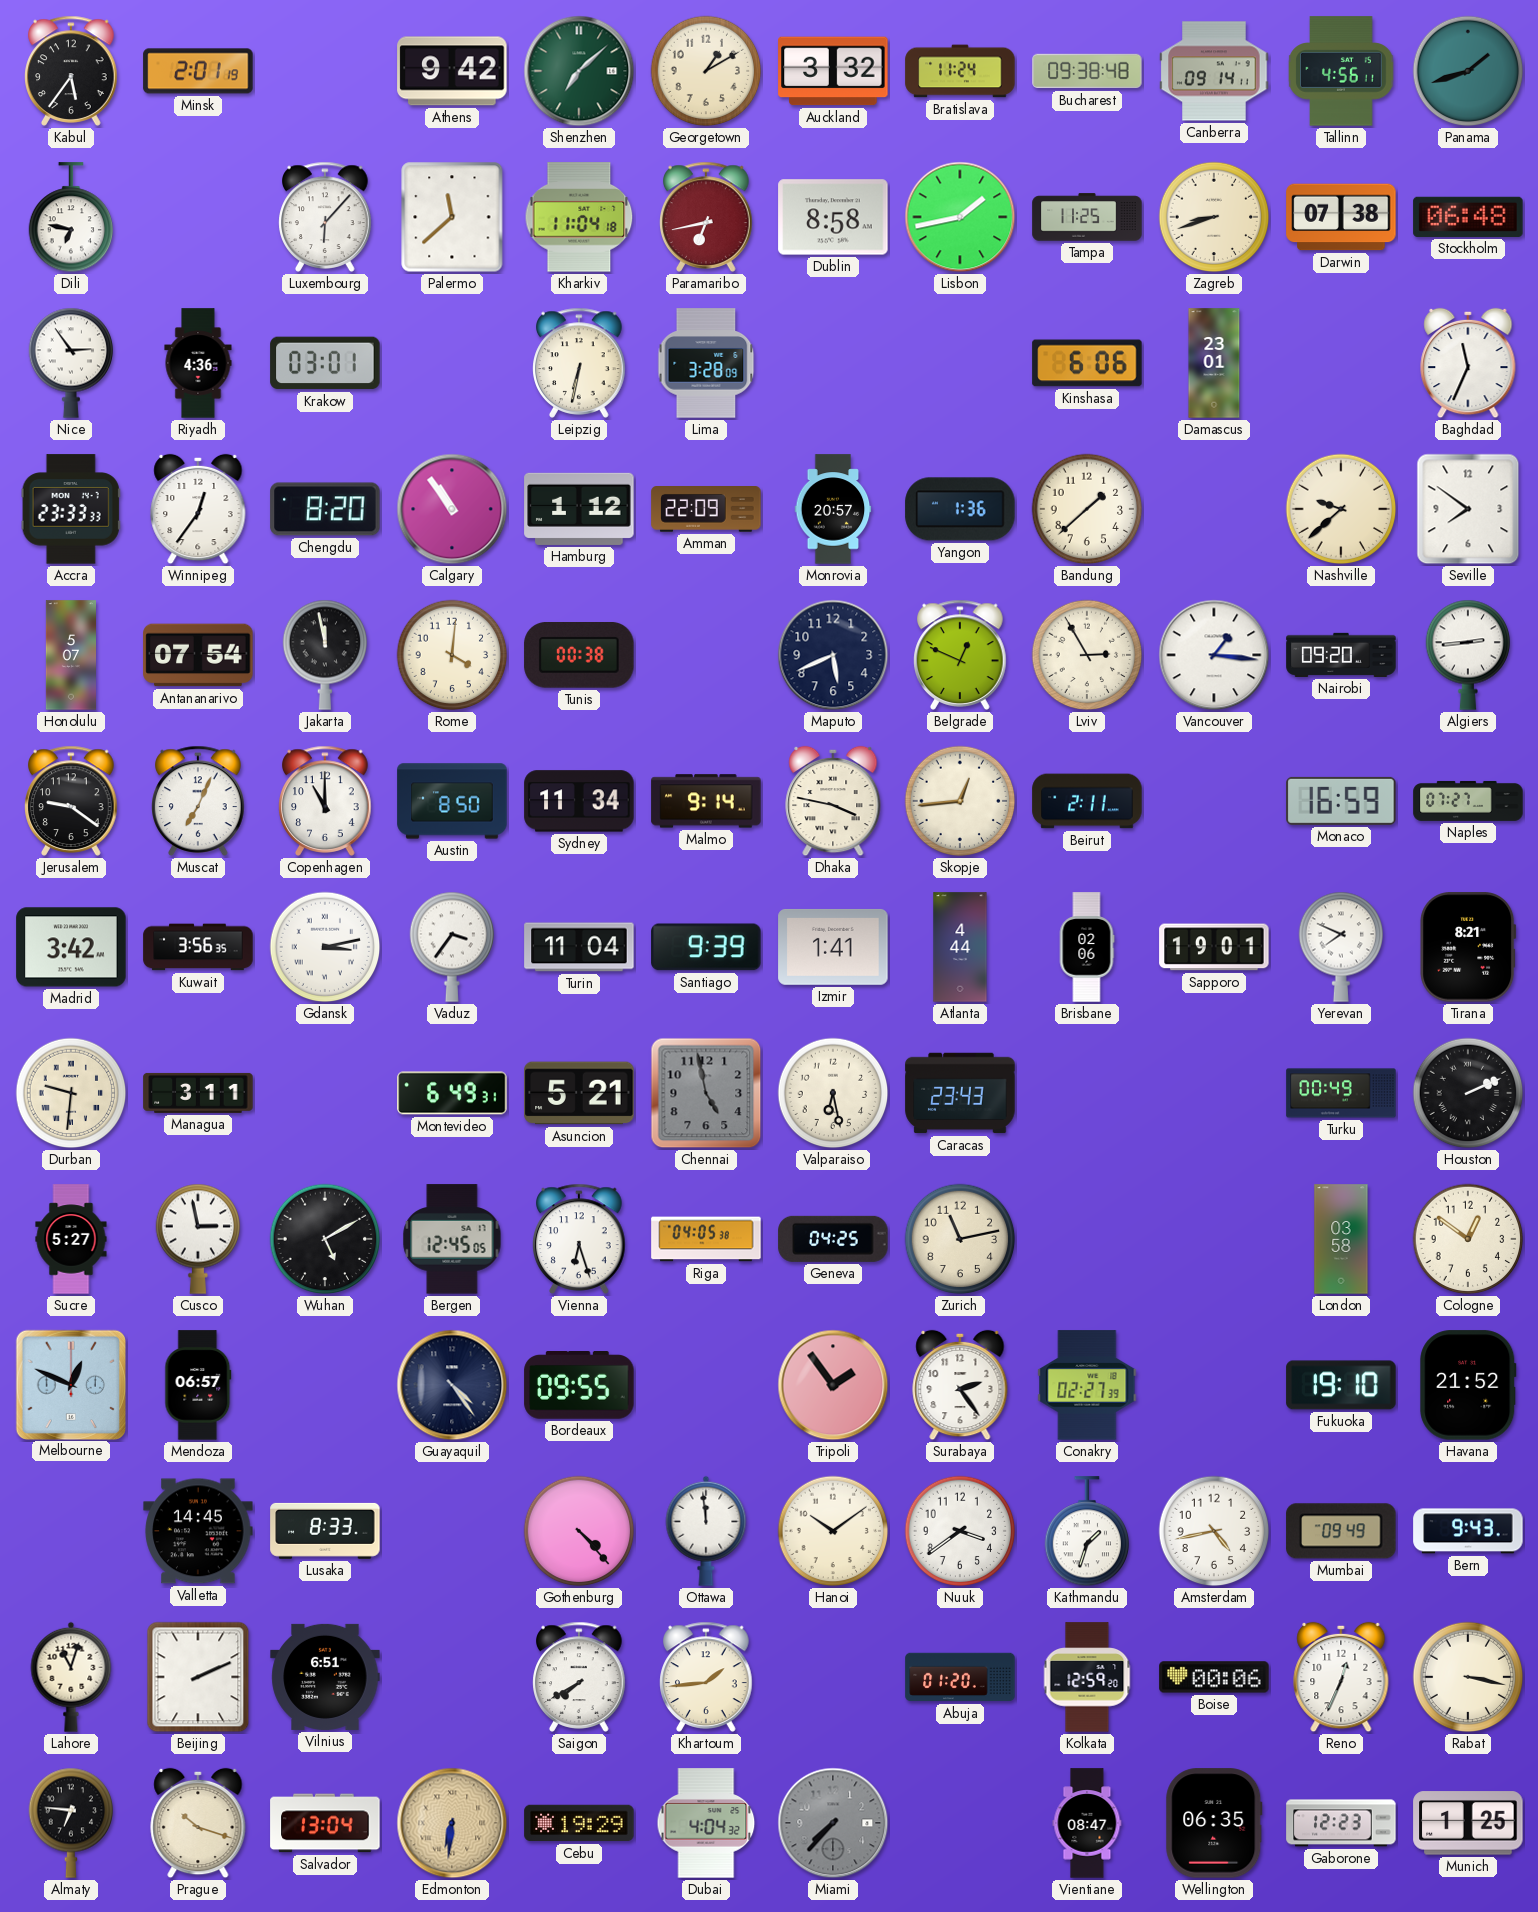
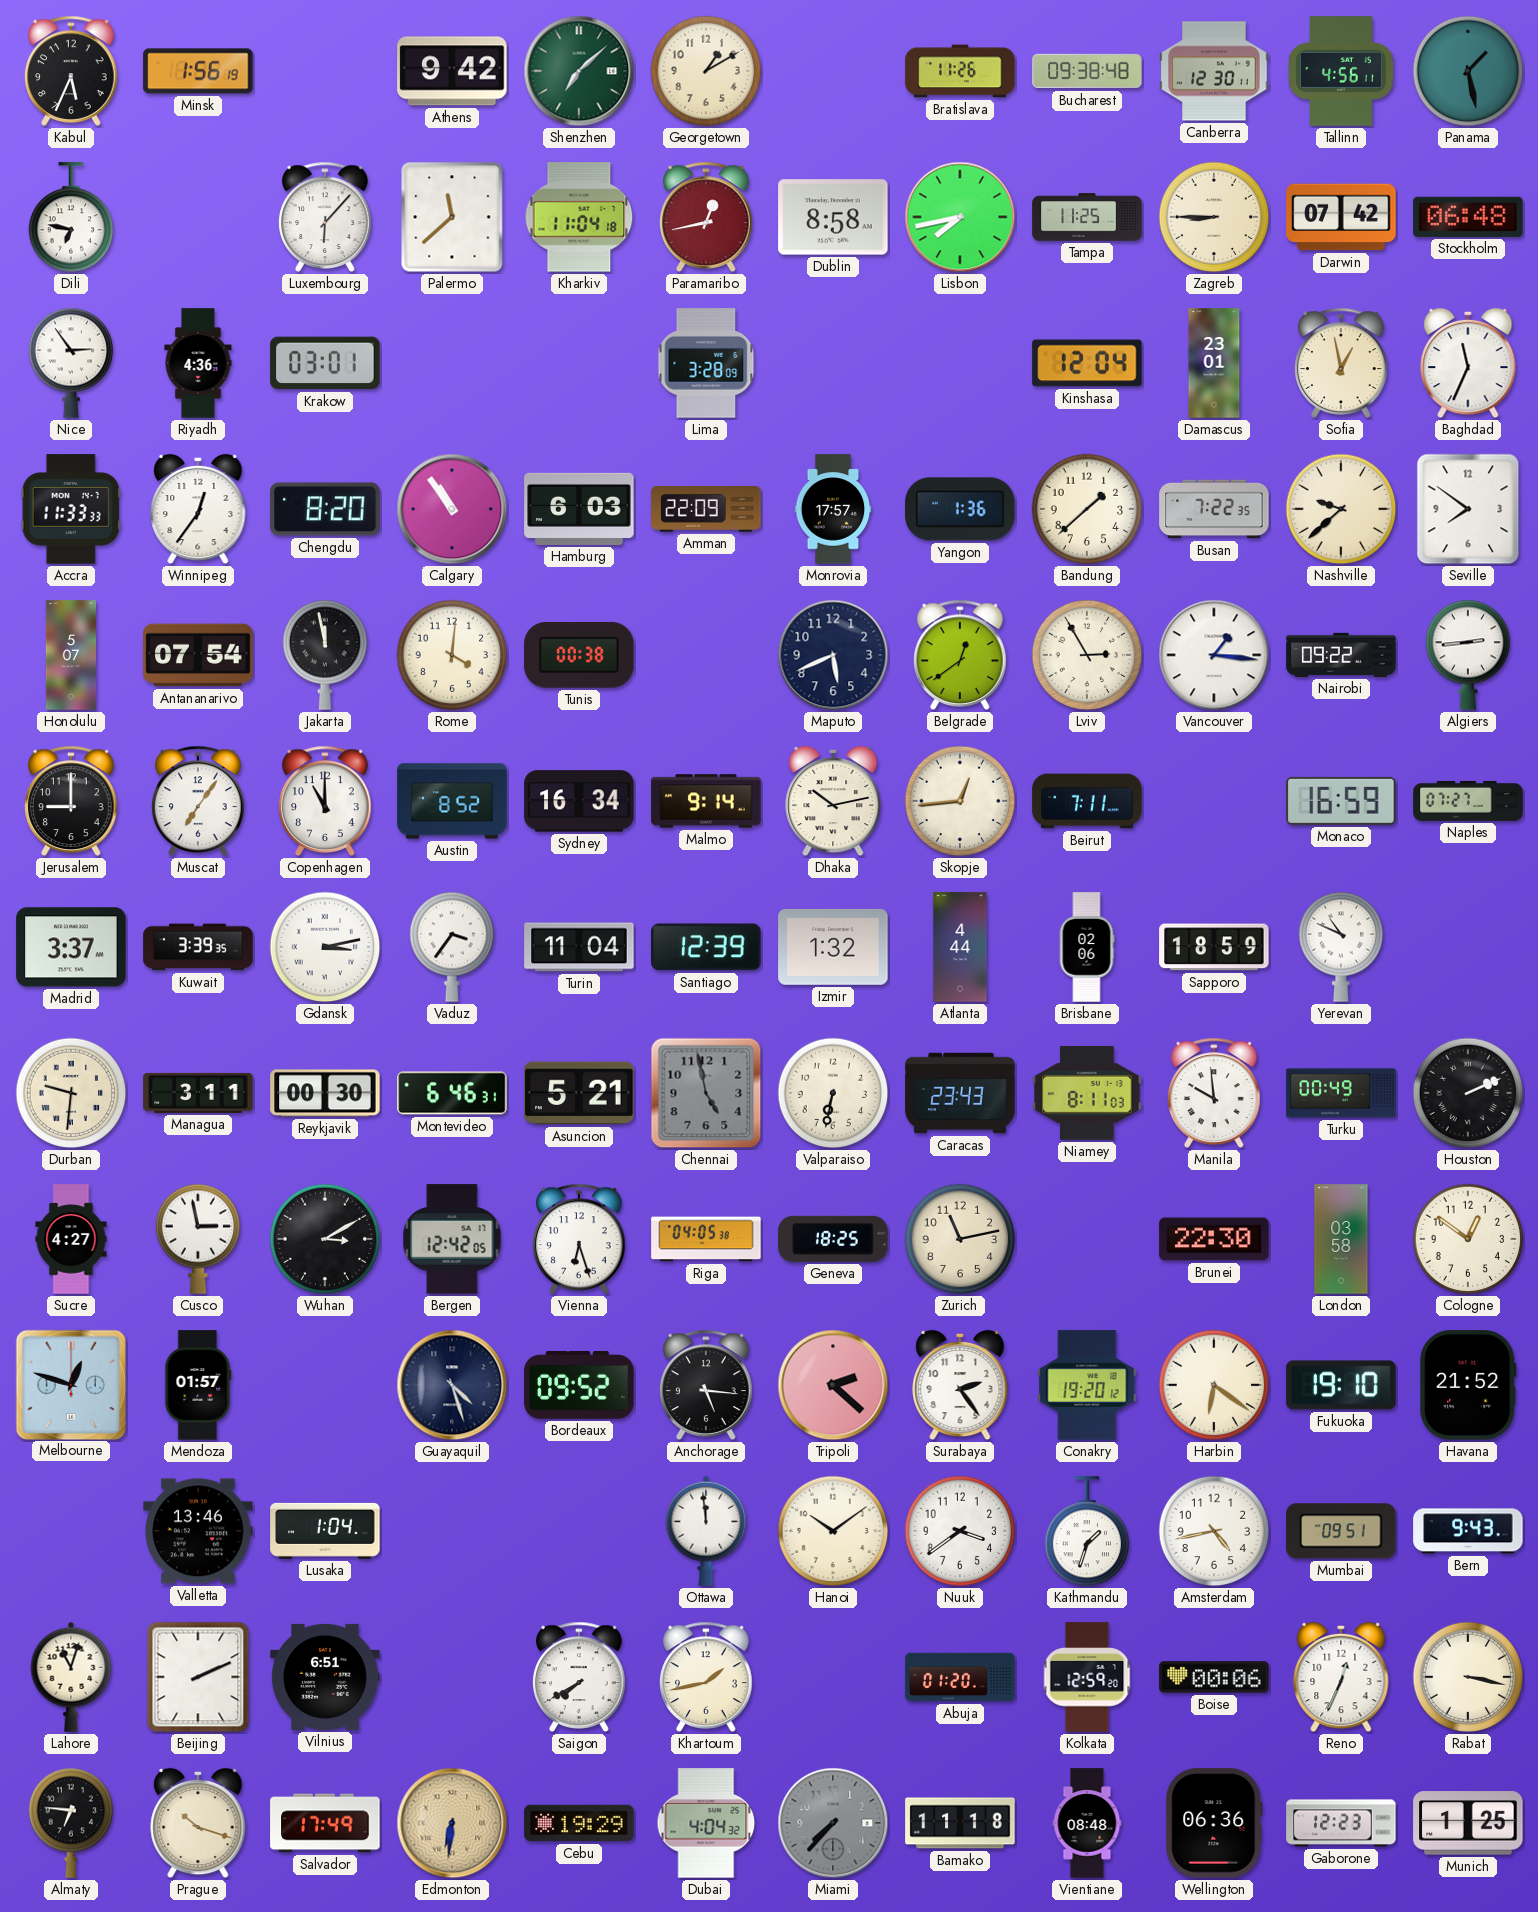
Kabul: 5:36 -> 5:34 (71, 71)
Minsk: 2:01 -> 1:56 (198, 71)
Auckland: 3:32 -> none (833, 71)
Bratislava: 11:24 -> 11:26 (960, 71)
Canberra: 09:14 -> 12:30 (1214, 71)
Panama: 1:42 -> 1:28 (1468, 71)
Paramaribo: 6:43 -> 12:43 (706, 217)
Lisbon: 1:43 -> 7:43 (960, 217)
Zagreb: 8:42 -> 8:45 (1214, 217)
Darwin: 07:38 -> 07:42 (1341, 217)
Leipzig: 6:32 -> none (579, 363)
Kinshasa: 6:06 -> 12:04 (1087, 363)
Sofia: none -> 12:58 (1341, 363)
Accra: 23:33 -> 11:33 (71, 509)
Hamburg: 1:12 -> 6:03 (579, 509)
Monrovia: 20:57 -> 17:57 (833, 509)
Busan: none -> 7:22 (1214, 509)
Belgrade: 12:49 -> 12:39 (960, 655)
Nairobi: 09:20 -> 09:22 (1341, 655)
Jerusalem: 9:21 -> 9:00 (71, 801)
Muscat: 7:04 -> 7:06 (198, 801)
Austin: 8:50 -> 8:52 (452, 801)
Sydney: 11:34 -> 16:34 (579, 801)
Dhaka: 3:47 -> 10:13 (833, 801)
Beirut: 2:11 -> 7:11 (1087, 801)
Madrid: 3:42 -> 3:37 (71, 947)
Kuwait: 3:56 -> 3:39 (198, 947)
Santiago: 9:39 -> 12:39 (706, 947)
Izmir: 1:41 -> 1:32 (833, 947)
Sapporo: 19:01 -> 18:59 (1214, 947)
Yerevan: 7:49 -> 10:49 (1341, 947)
Tirana: 8:21 -> none (1468, 947)
Reykjavik: none -> 00:30 (325, 1093)
Montevideo: 6:49 -> 6:46 (452, 1093)
Valparaiso: 6:28 -> 6:32 (833, 1093)
Niamey: none -> 8:11 (1087, 1093)
Manila: none -> 9:59 (1214, 1093)
Sucre: 5:27 -> 4:27 (71, 1239)
Wuhan: 5:10 -> 3:10 (325, 1239)
Bergen: 12:45 -> 12:42 (452, 1239)
Geneva: 04:25 -> 18:25 (833, 1239)
Brunei: none -> 22:30 (1214, 1239)
Melbourne: 12:49 -> 12:48 (70, 1384)
Mendoza: 06:57 -> 01:57 (198, 1385)
Guayaquil: 4:24 -> 4:27 (452, 1385)
Bordeaux: 09:55 -> 09:52 (579, 1386)
Anchorage: none -> 5:16 (706, 1385)
Tripoli: 1:54 -> 2:22 (833, 1385)
Conakry: 02:27 -> 19:20 (1087, 1385)
Harbin: none -> 6:21 (1214, 1385)
Valletta: 14:45 -> 13:46 (198, 1531)
Lusaka: 8:33 -> 1:04 (325, 1531)
Gothenburg: 4:23 -> none (579, 1531)
Mumbai: 09:49 -> 09:51 (1341, 1531)
Khartoum: 1:44 -> 1:43 (706, 1677)
Salvador: 13:04 -> 17:49 (325, 1823)
Bamako: none -> 11:18 (960, 1823)
Vientiane: 08:47 -> 08:48 (1087, 1823)
Wellington: 06:35 -> 06:36 (1214, 1823)
